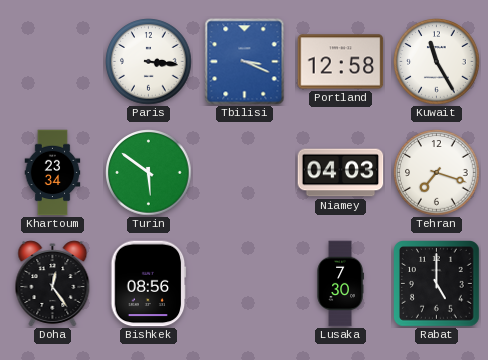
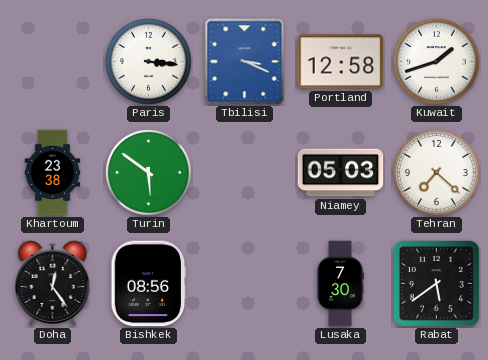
Kuwait: 11:25 -> 1:42 (437, 62)
Khartoum: 23:34 -> 23:38 (53, 173)
Niamey: 04:03 -> 05:03 (341, 173)
Tehran: 7:18 -> 7:22 (437, 173)
Rabat: 5:00 -> 5:39 (437, 284)
